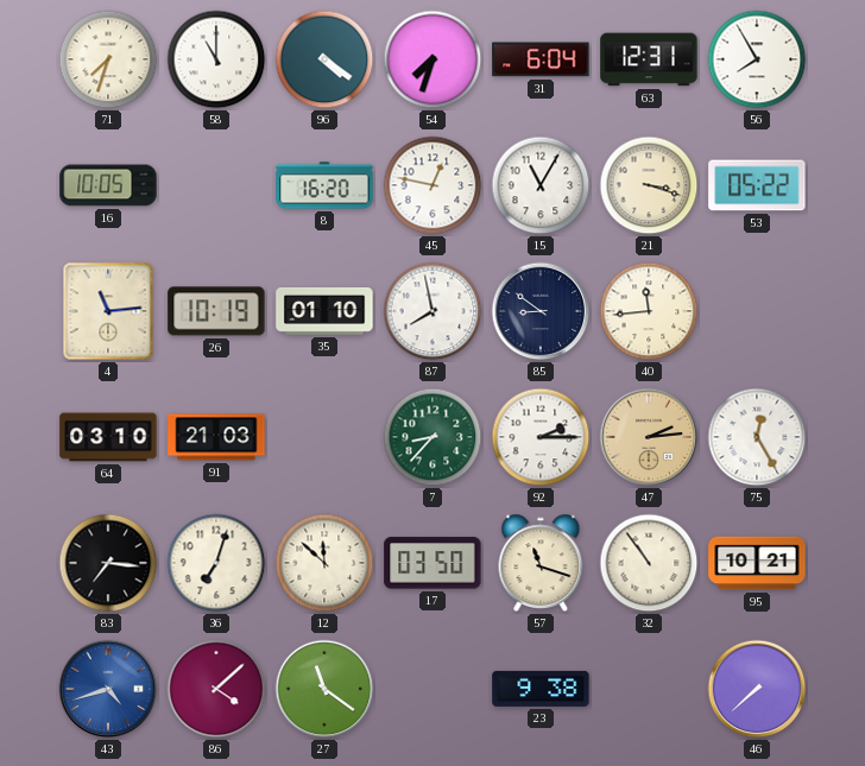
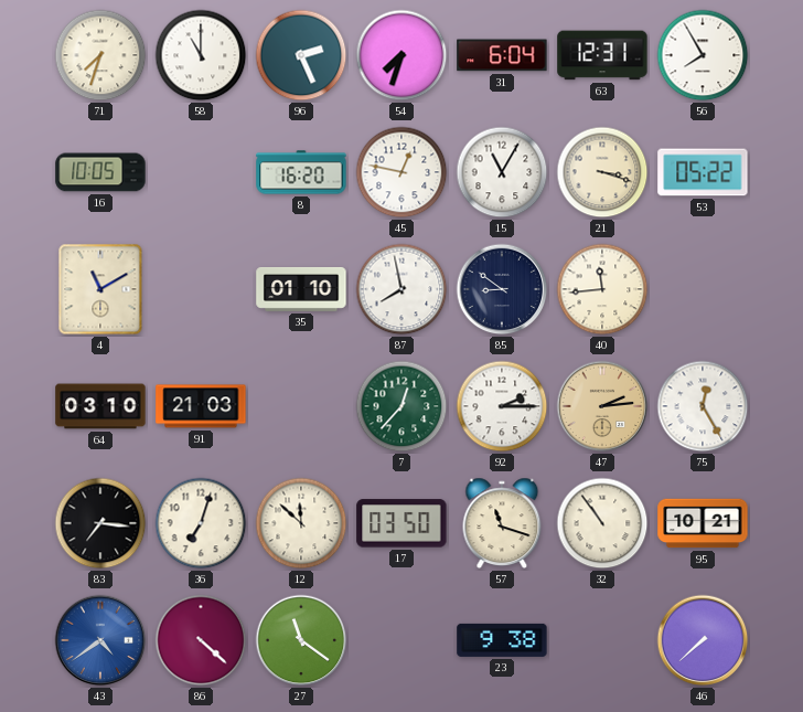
96: 4:21 -> 2:26 (301, 55)
4: 11:14 -> 11:10 (100, 289)
26: 10:19 -> none (216, 311)
7: 8:37 -> 12:37 (401, 406)
43: 4:42 -> 4:39 (100, 640)
86: 4:08 -> 4:22 (201, 640)
